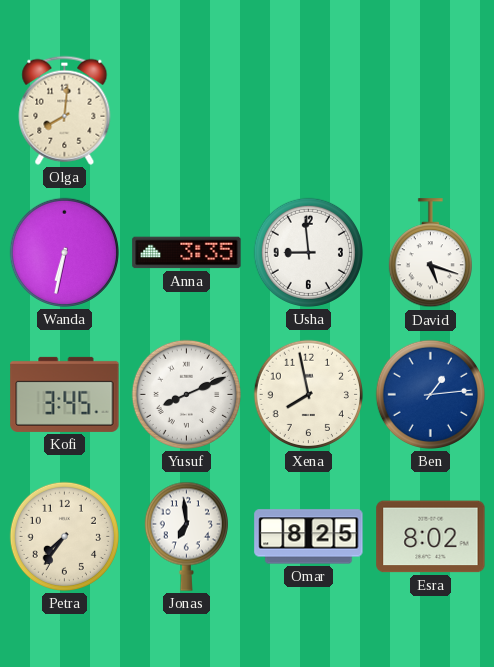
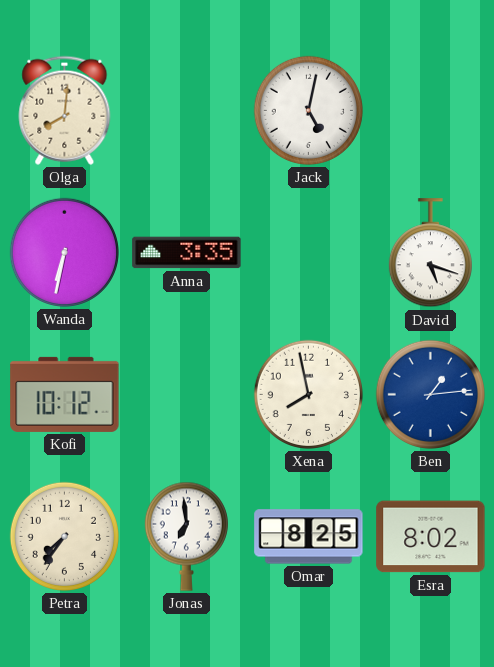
Jack: none -> 5:02 (308, 110)
Usha: 8:59 -> none (308, 252)
Kofi: 3:45 -> 10:12 (65, 394)
Yusuf: 8:11 -> none (186, 394)
